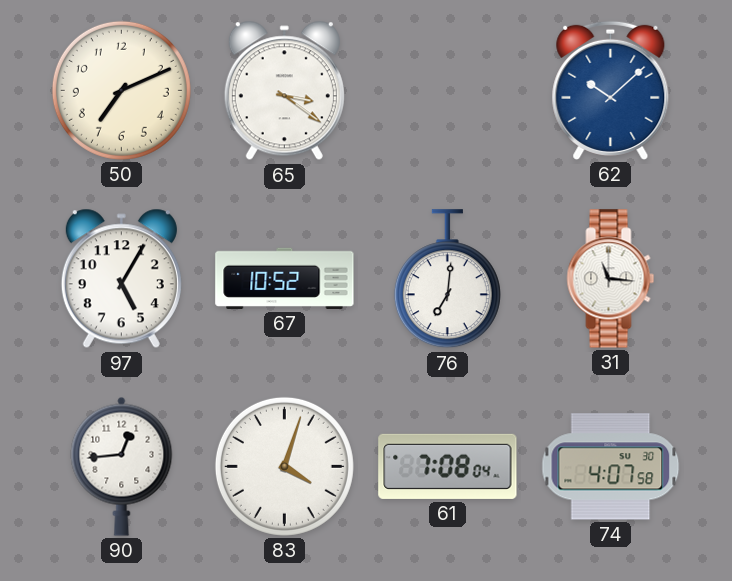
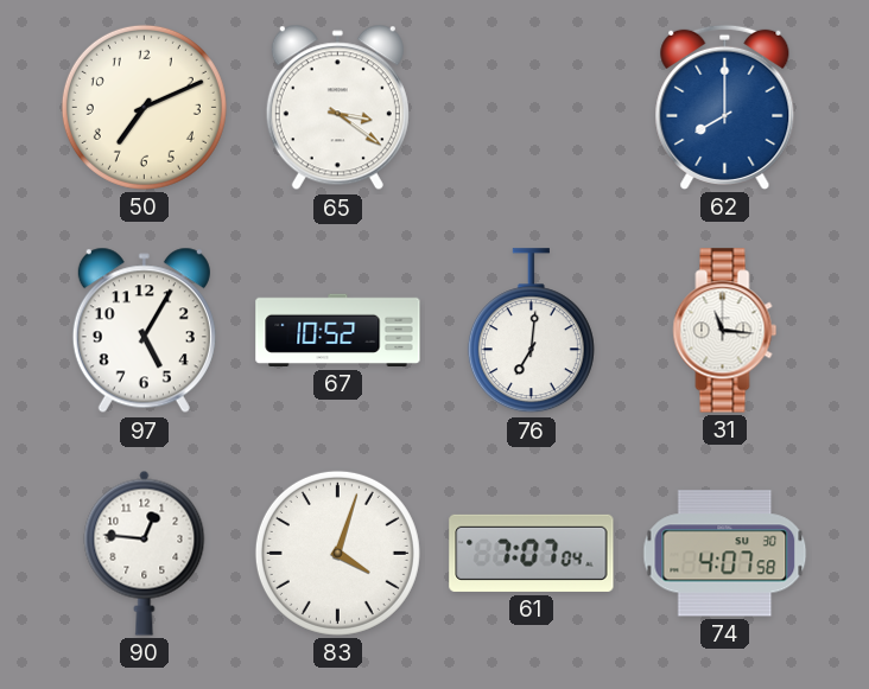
62: 10:08 -> 8:00 (725, 107)
90: 12:44 -> 12:46 (145, 553)
61: 7:08 -> 7:07 (532, 553)
